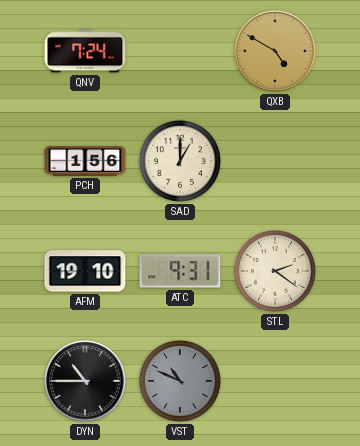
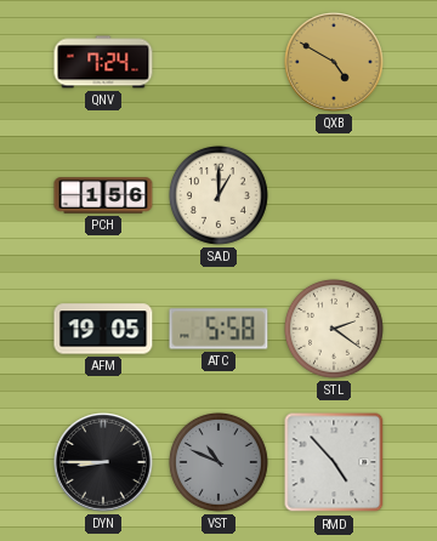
AFM: 19:10 -> 19:05 (103, 329)
ATC: 9:31 -> 5:58 (218, 329)
DYN: 10:45 -> 8:45 (103, 462)
RMD: none -> 4:53 (334, 462)
